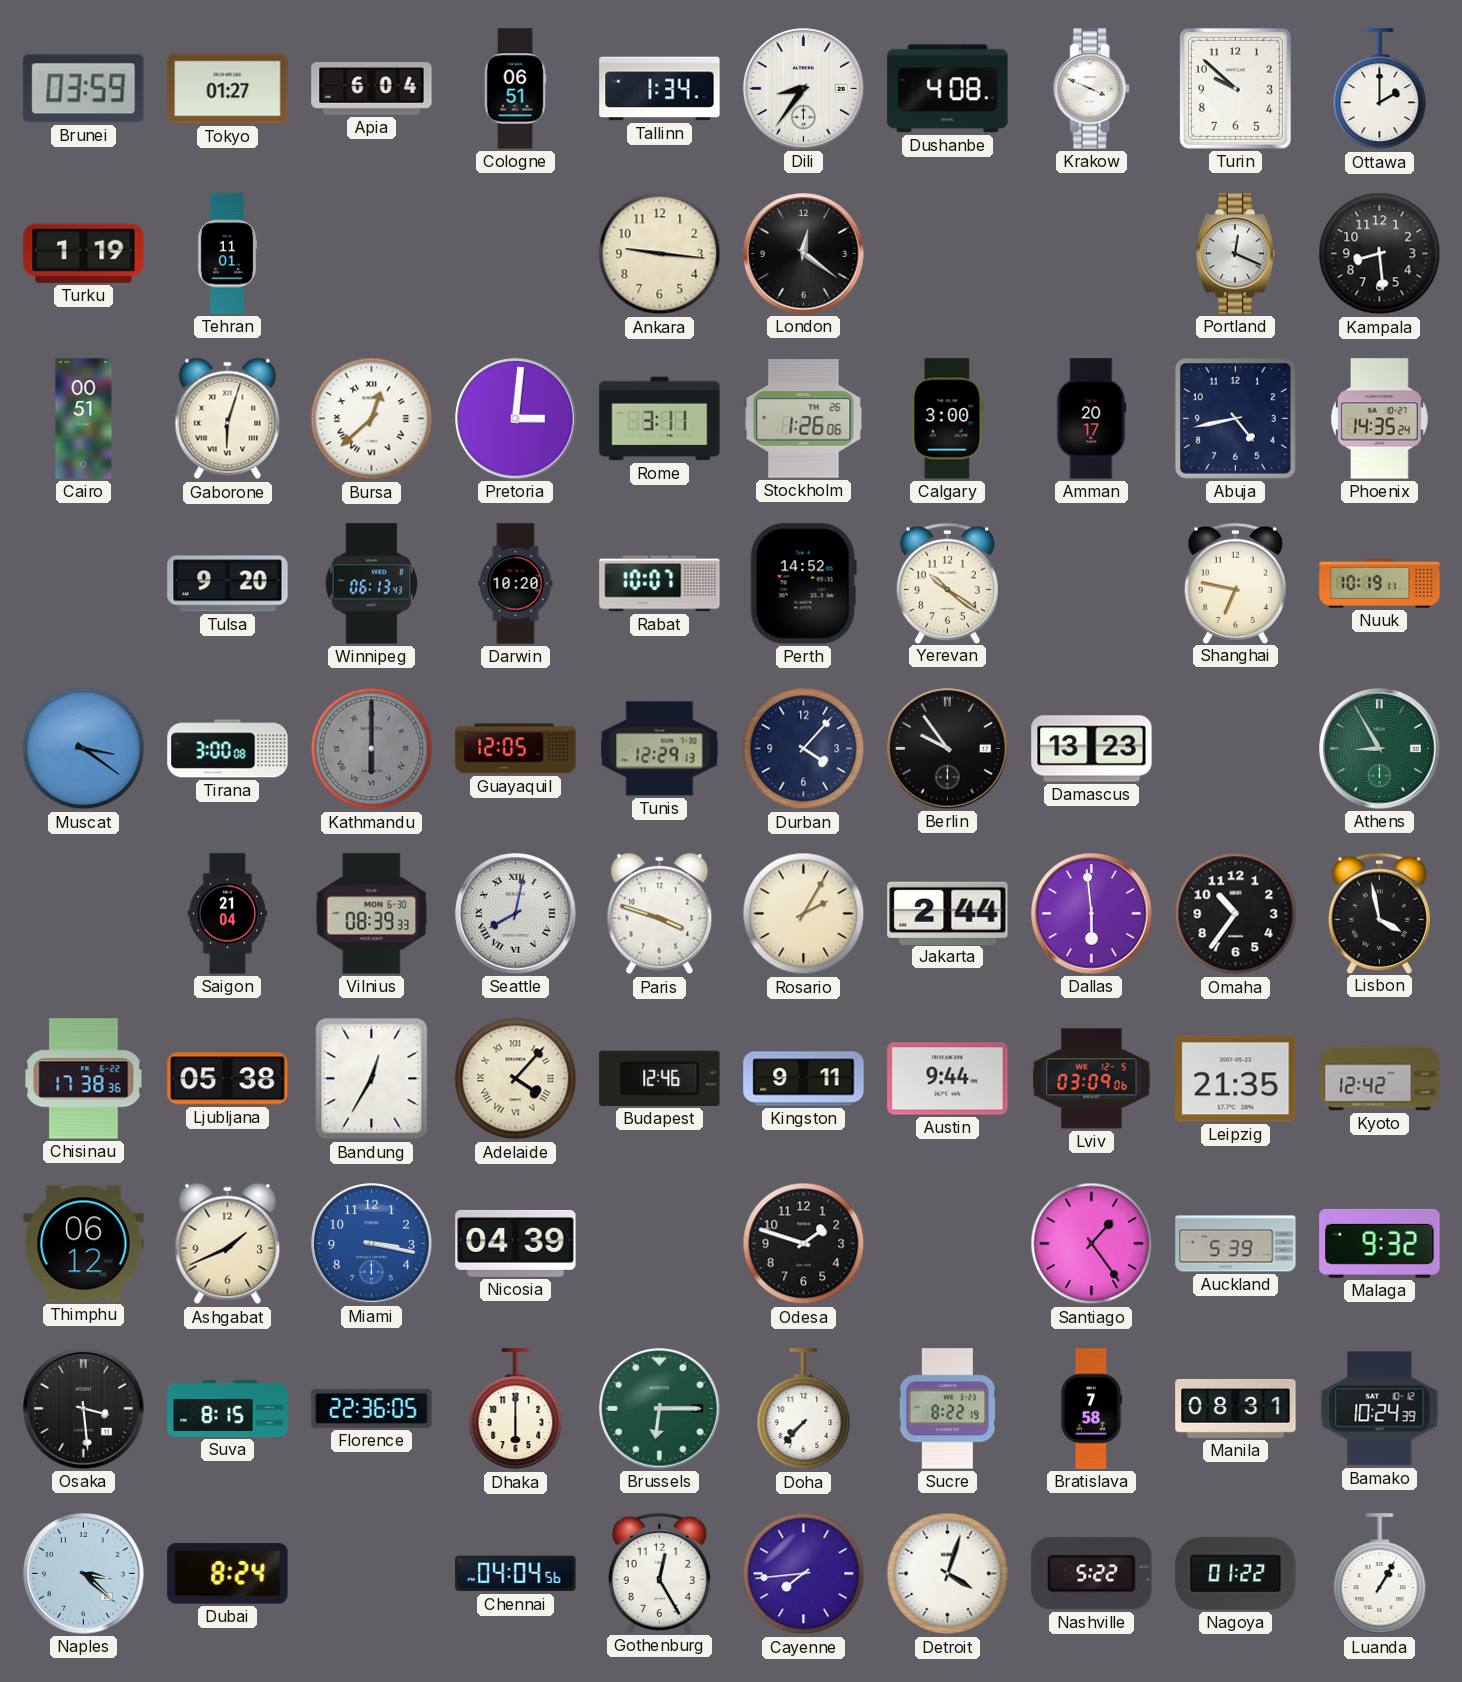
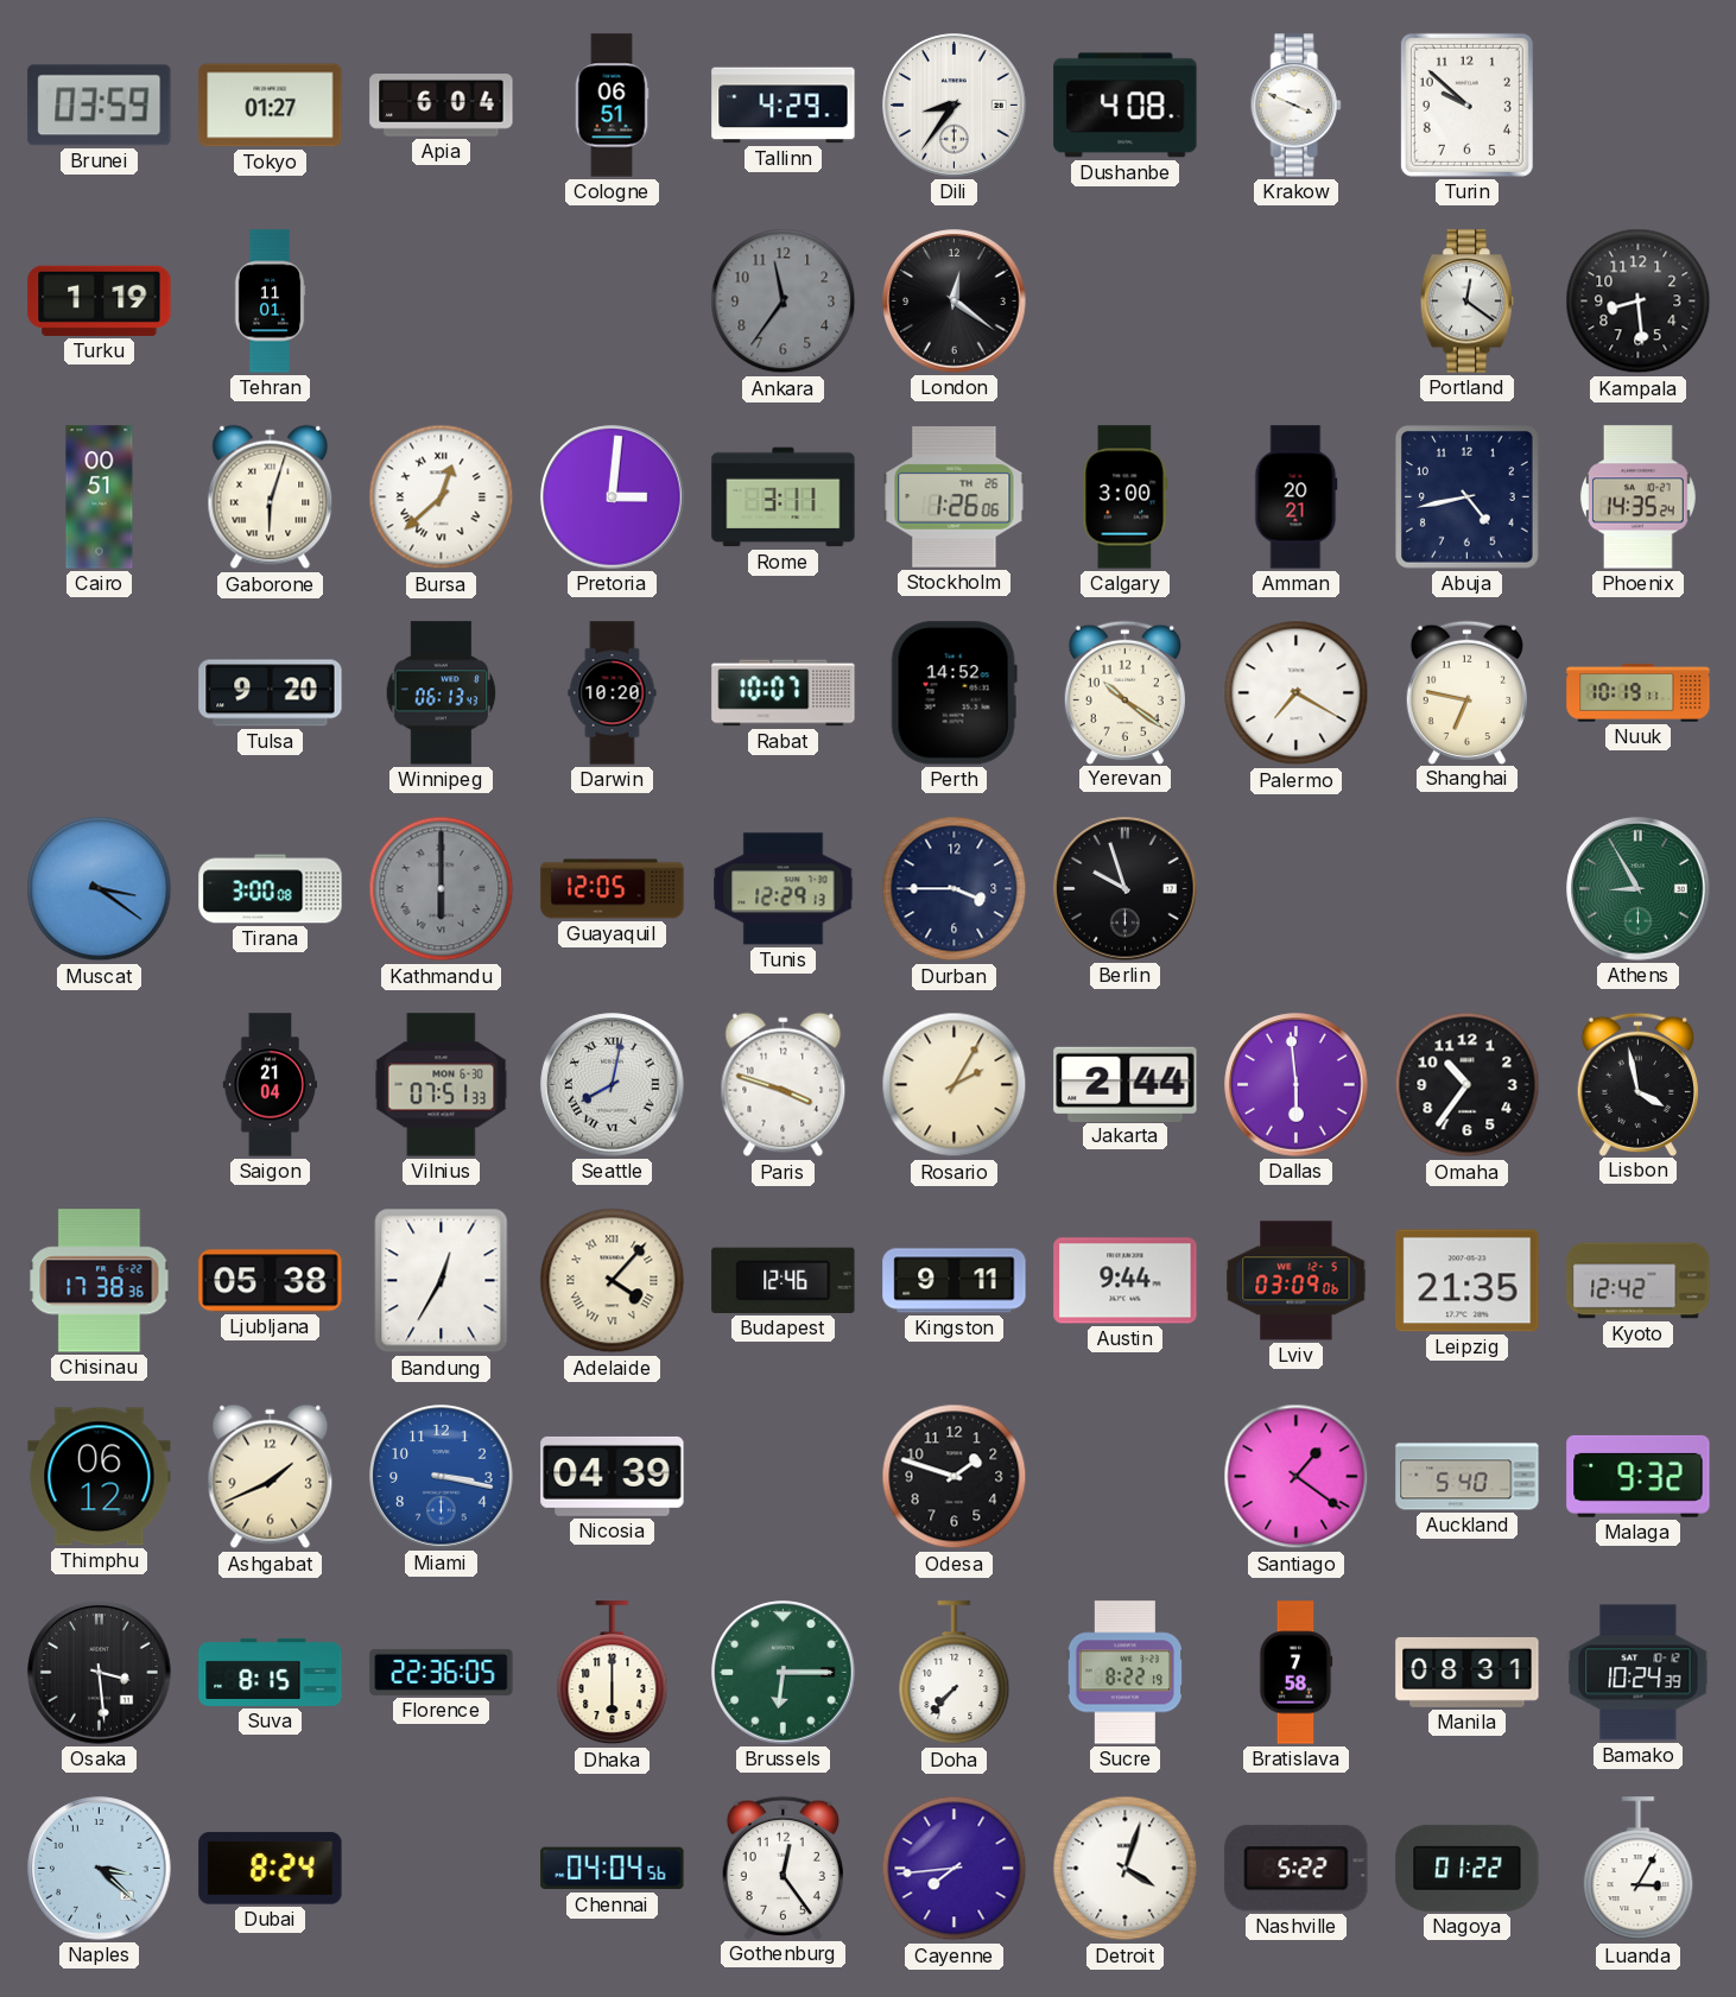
Tallinn: 1:34 -> 4:29 (784, 106)
Ottawa: 2:00 -> none (1380, 89)
Ankara: 9:16 -> 11:36 (784, 302)
Ankara dial: cream -> grey (784, 302)
Portland: 12:19 -> 12:21 (1468, 302)
Amman: 20:17 -> 20:21 (1297, 497)
Palermo: none -> 7:20 (1297, 693)
Durban: 4:07 -> 3:45 (955, 889)
Berlin: 9:54 -> 9:57 (1126, 889)
Damascus: 13:23 -> none (1092, 749)
Vilnius: 08:39 -> 07:51 (442, 1085)
Santiago: 1:24 -> 1:21 (1297, 1477)
Auckland: 5:39 -> 5:40 (1468, 1477)
Gothenburg: 12:25 -> 12:24 (783, 1868)
Luanda: 1:05 -> 3:05 (1639, 1869)
